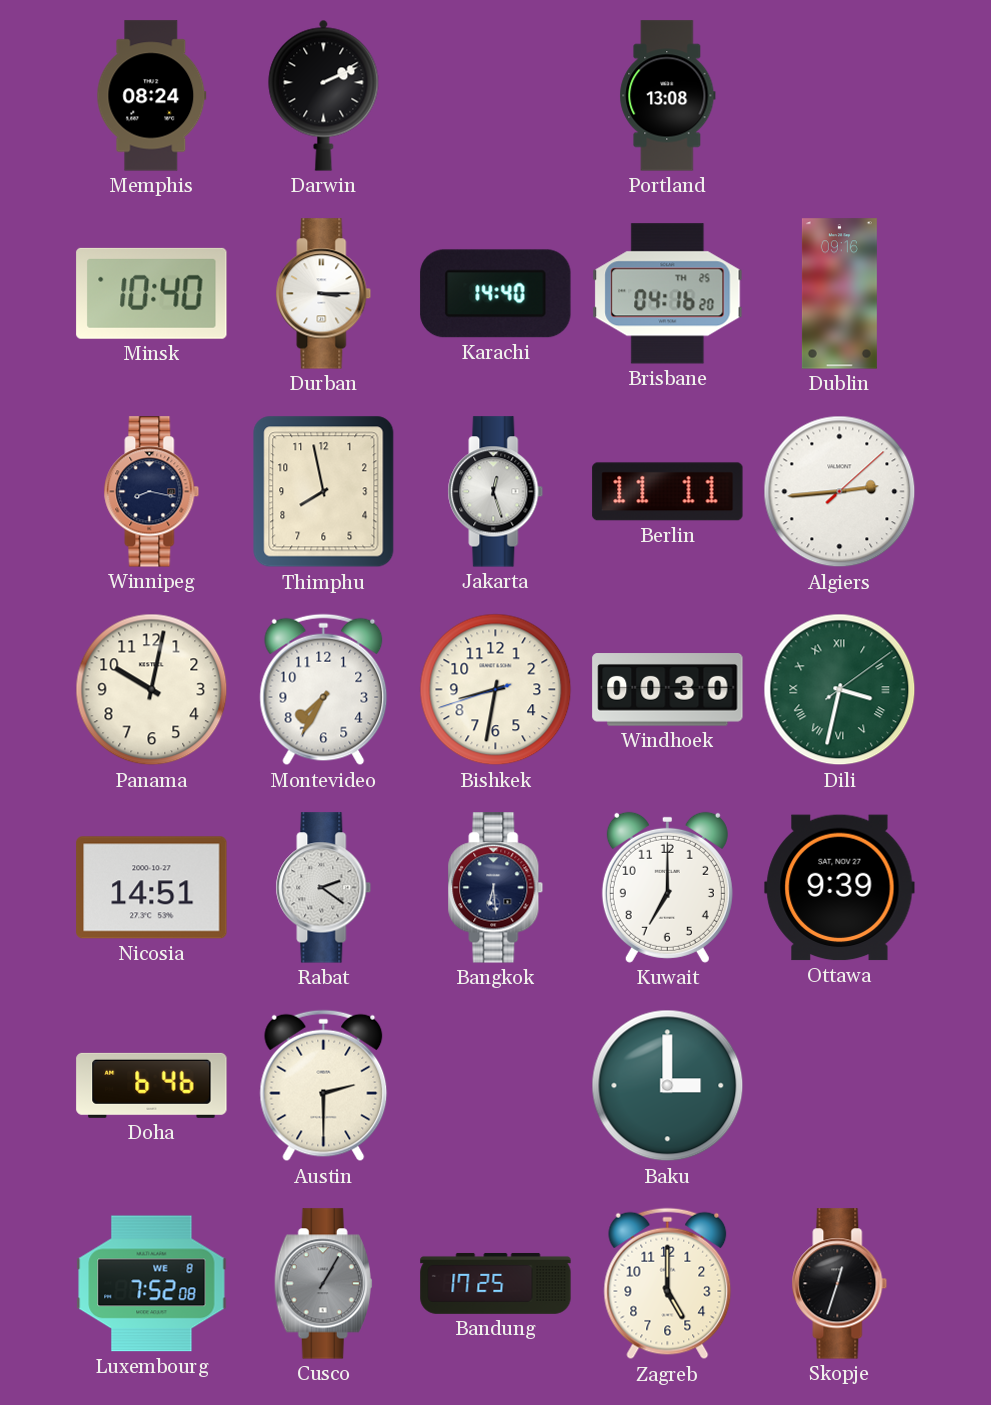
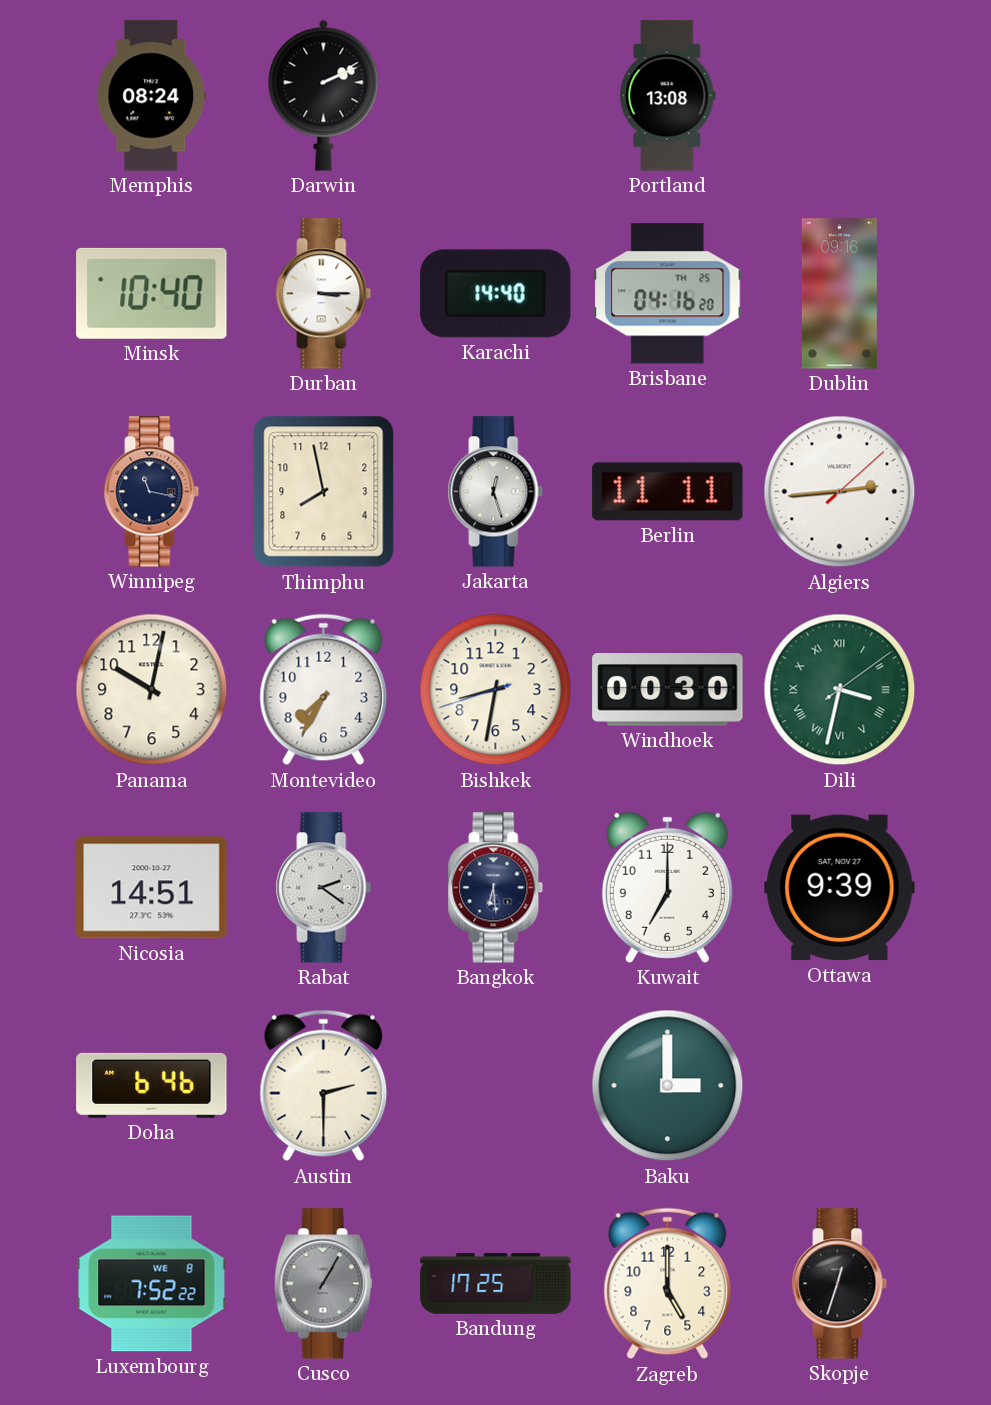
Winnipeg: 8:17 -> 11:17 (152, 492)
Luxembourg: 7:52:08 -> 7:52:22 (152, 1284)
